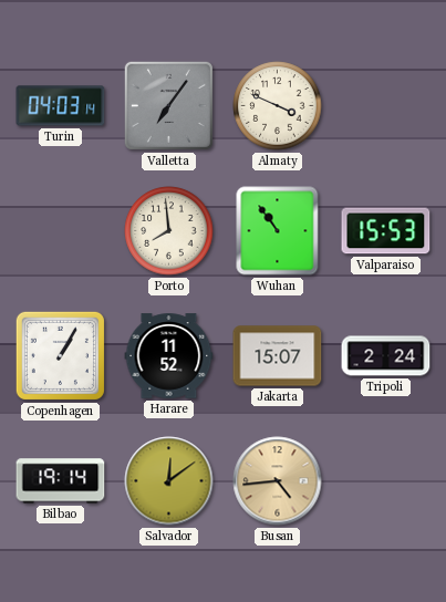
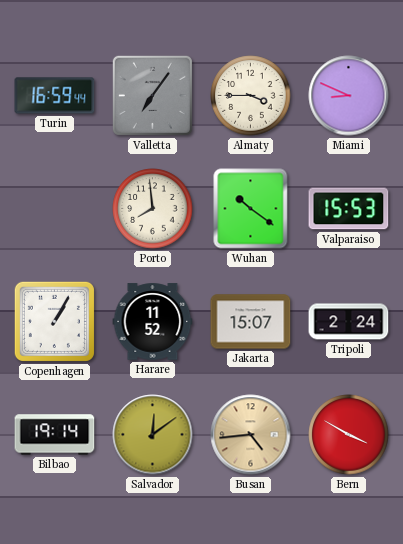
Turin: 04:03 -> 16:59 (55, 96)
Almaty: 3:49 -> 3:45 (251, 96)
Miami: none -> 8:49 (349, 96)
Wuhan: 10:54 -> 10:21 (251, 209)
Bern: none -> 3:50 (349, 435)
